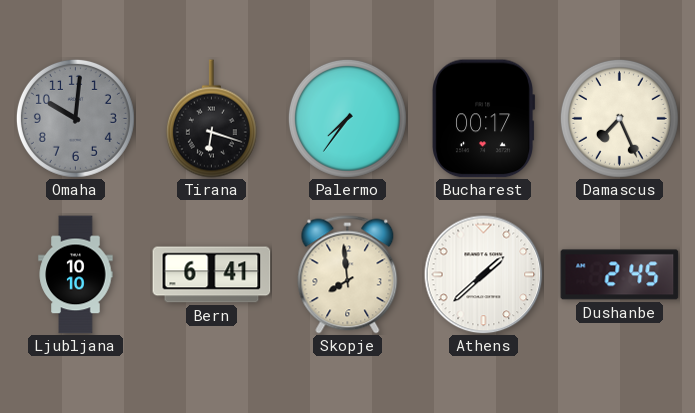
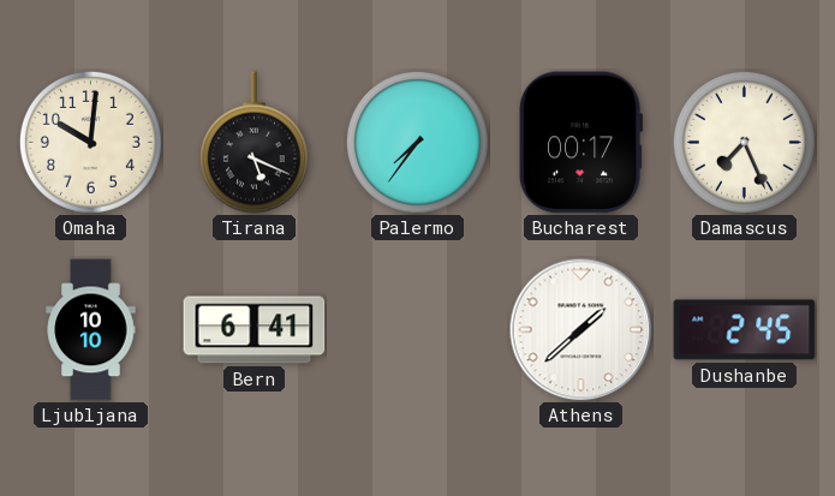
Omaha dial: grey -> cream (90, 142)
Tirana: 6:18 -> 5:19 (254, 143)
Skopje: 7:59 -> none (348, 275)
